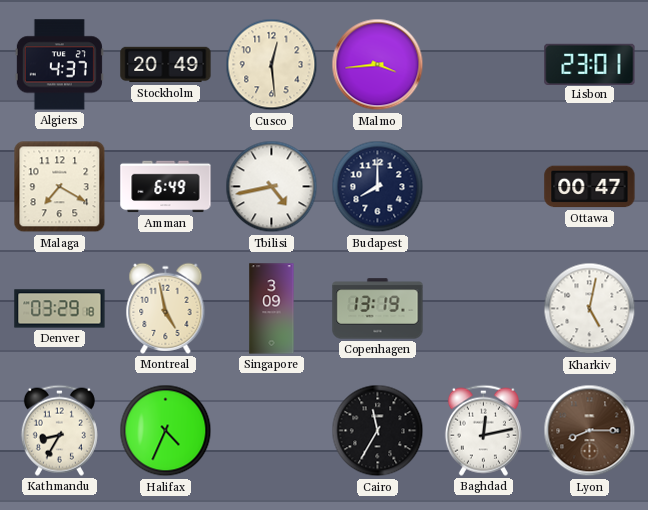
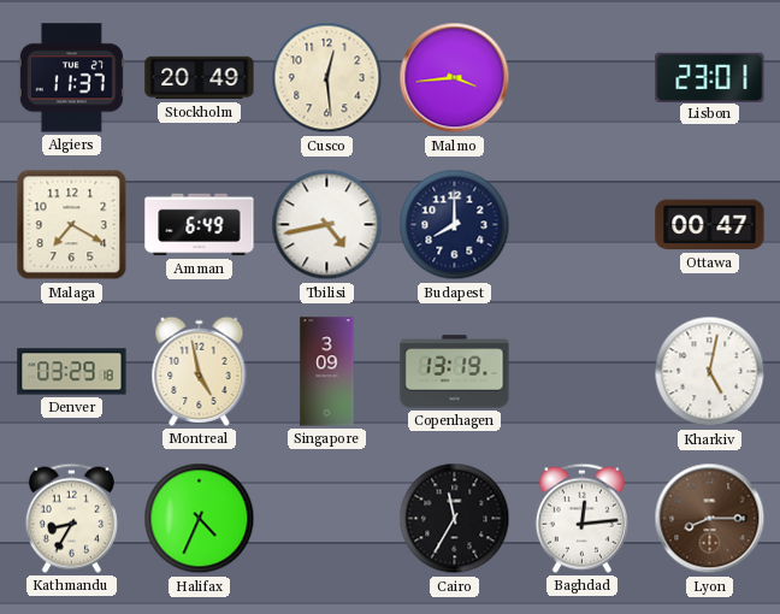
Algiers: 4:37 -> 11:37 (71, 78)
Baghdad: 12:13 -> 12:14 (581, 518)
